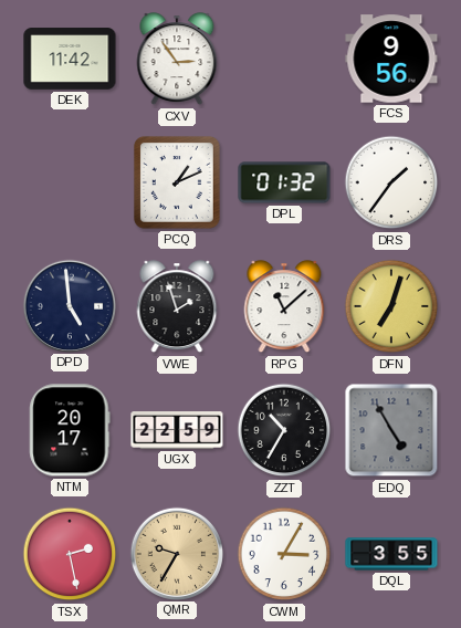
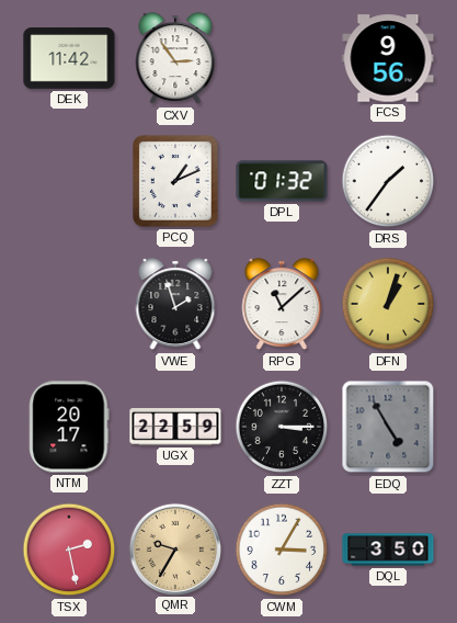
DPD: 4:59 -> none (69, 305)
DFN: 7:03 -> 1:03 (388, 304)
ZZT: 10:35 -> 3:15 (282, 427)
DQL: 3:55 -> 3:50 (388, 550)
